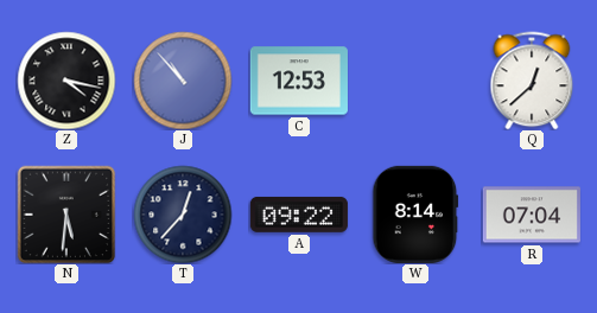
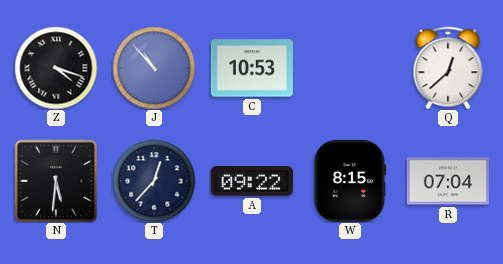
Z: 4:17 -> 4:18 (56, 68)
C: 12:53 -> 10:53 (252, 68)
W: 8:14 -> 8:15 (350, 181)
